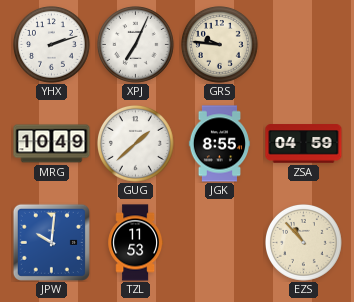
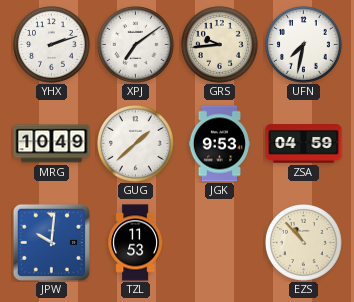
XPJ: 7:04 -> 7:09 (136, 45)
GRS: 9:46 -> 9:44 (220, 45)
UFN: none -> 7:32 (304, 45)
JGK: 8:55 -> 9:53 (220, 144)
